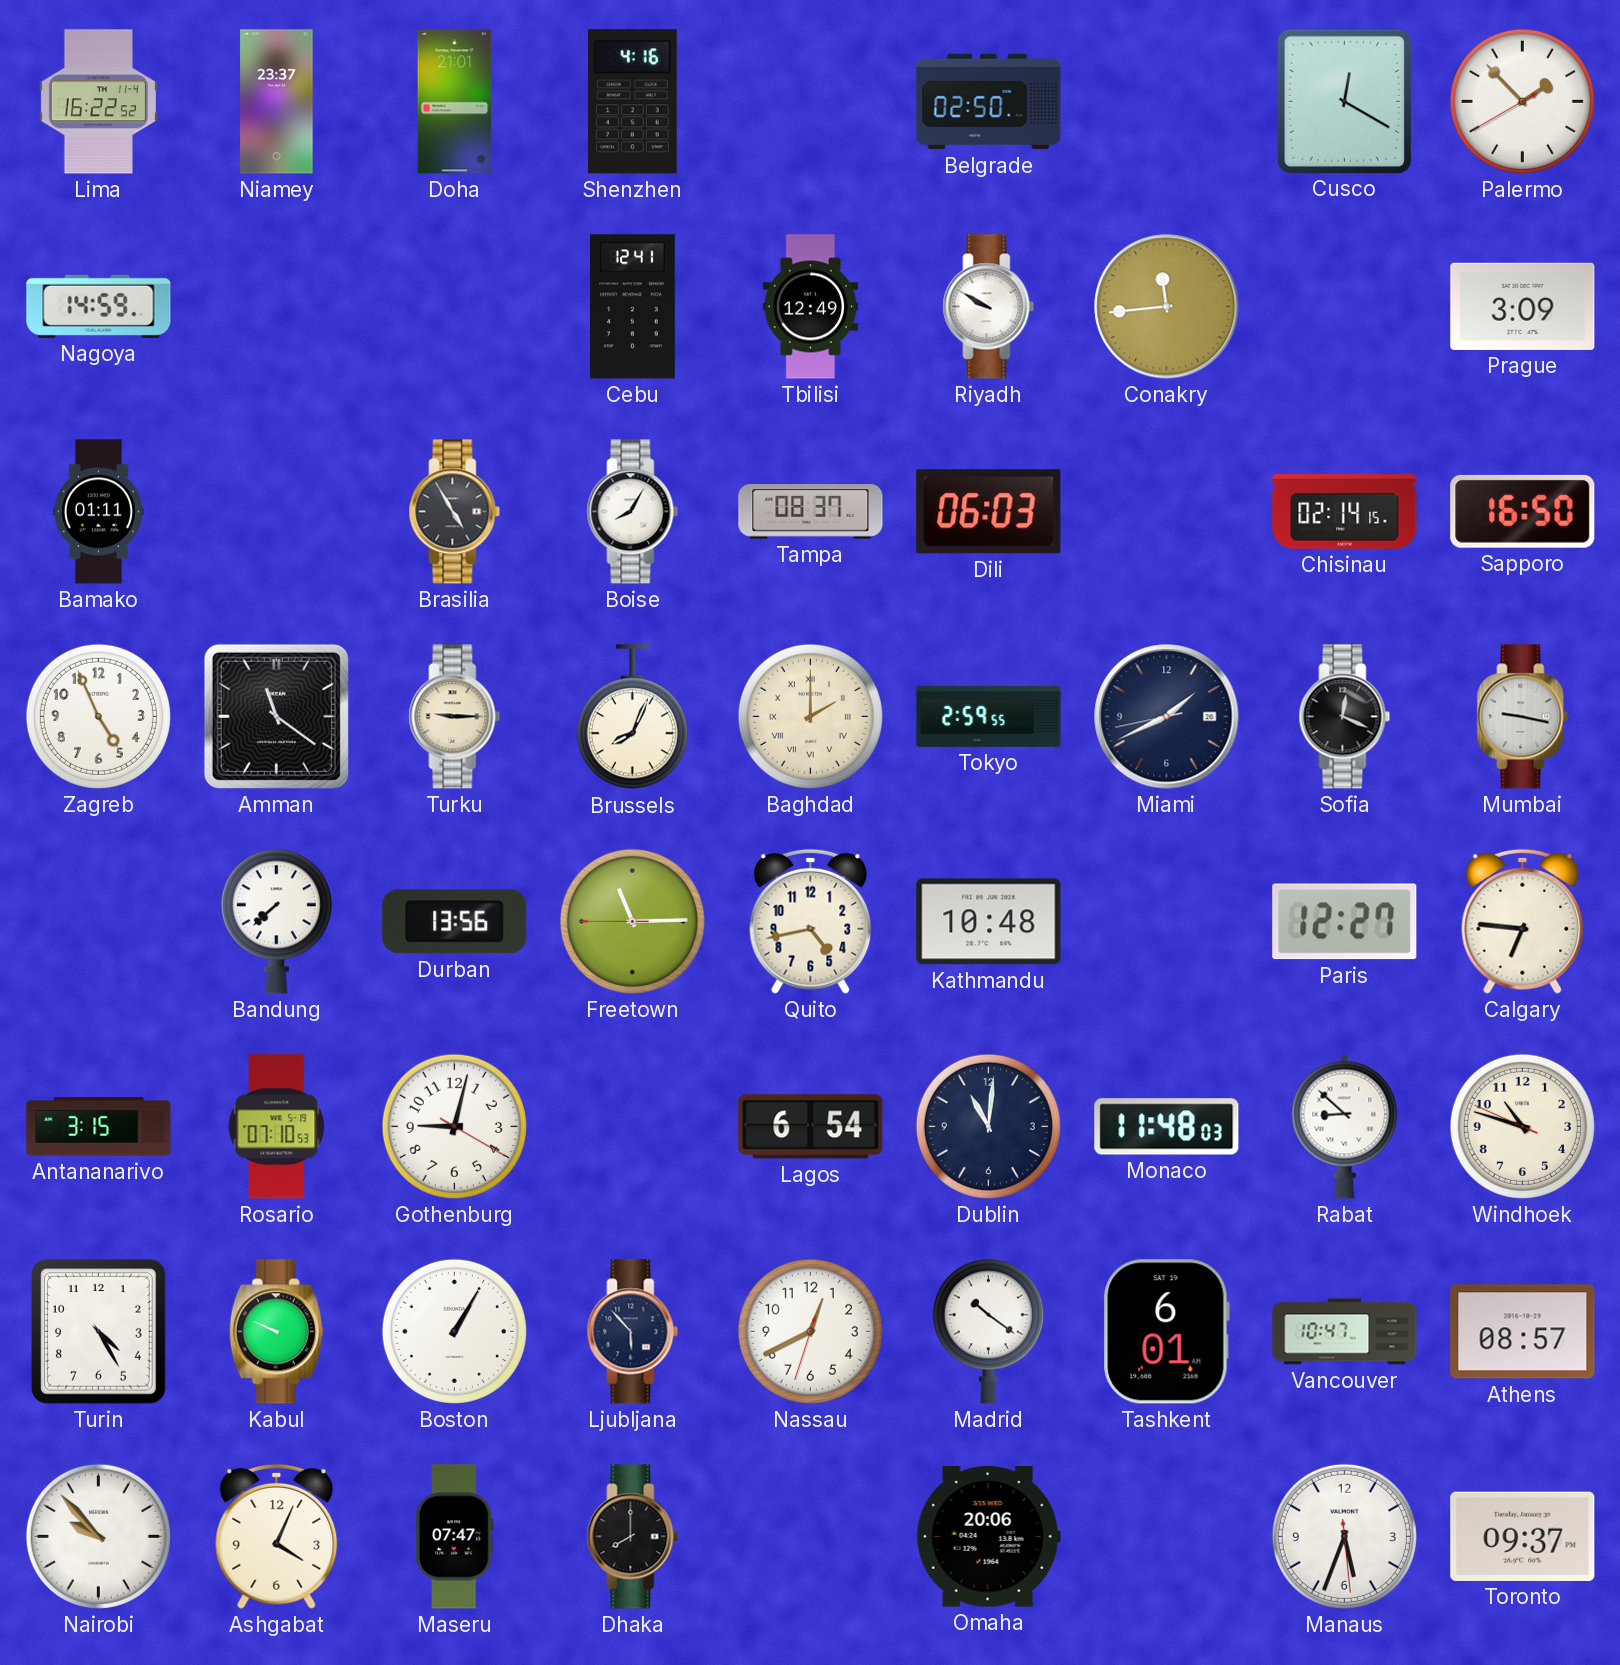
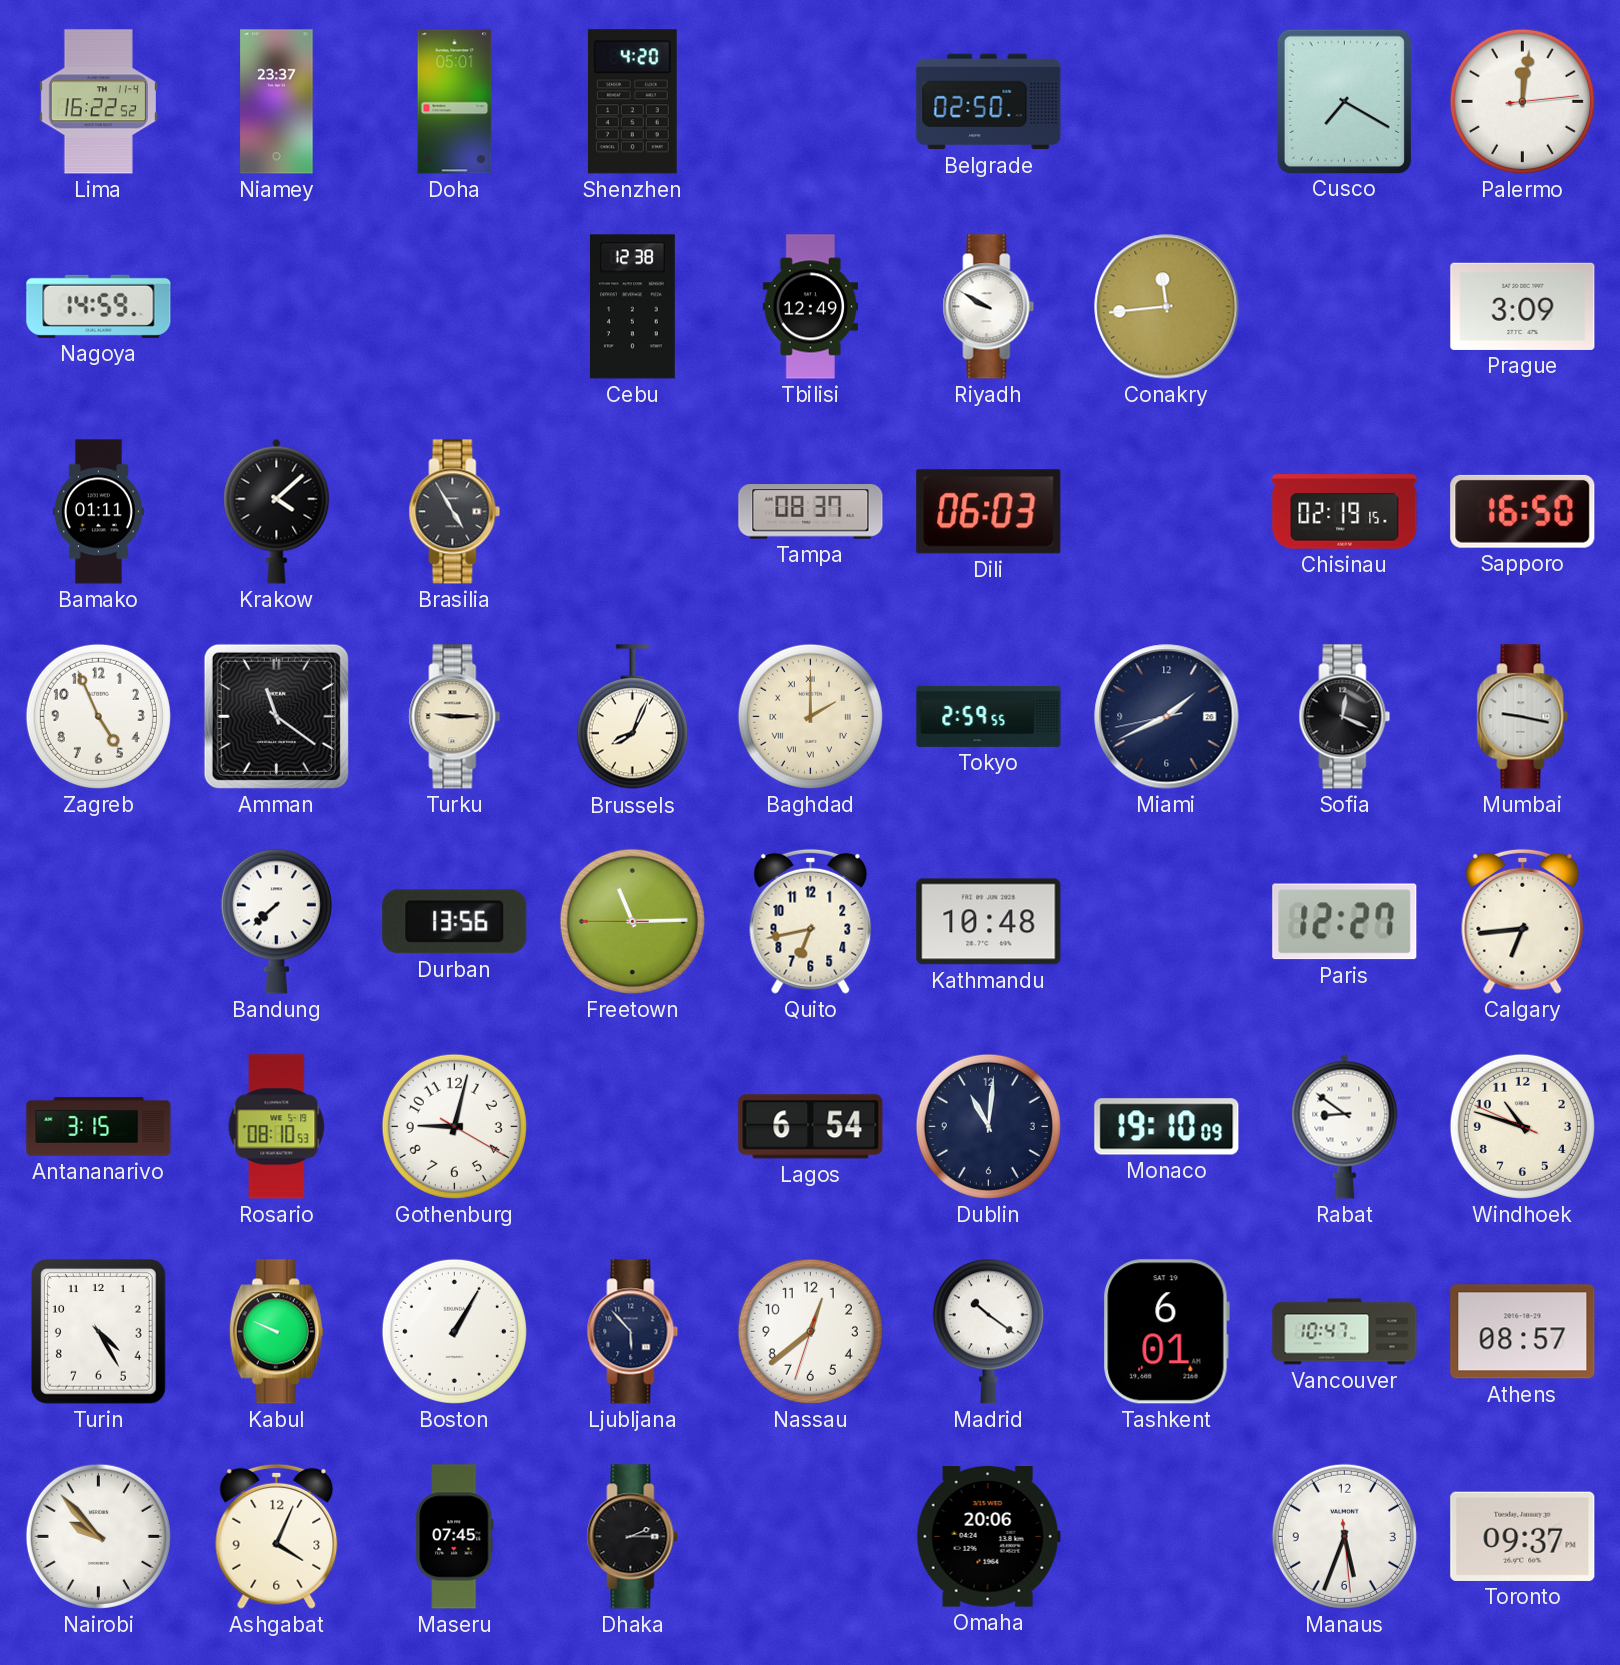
Doha: 21:01 -> 05:01 (455, 102)
Shenzhen: 4:16 -> 4:20 (632, 102)
Cusco: 12:20 -> 7:20 (1344, 101)
Palermo: 1:52 -> 12:01 (1522, 101)
Cebu: 12:41 -> 12:38 (632, 307)
Krakow: none -> 4:08 (277, 511)
Boise: 8:05 -> none (633, 512)
Chisinau: 02:14 -> 02:19 (1345, 512)
Quito: 4:43 -> 6:43 (811, 921)
Calgary: 6:46 -> 6:44 (1523, 921)
Rosario: 07:10 -> 08:10 (277, 1127)
Monaco: 11:48 -> 19:10 (1167, 1127)
Rabat: 8:52 -> 8:51 (1345, 1126)
Nassau: 12:40 -> 12:38 (810, 1331)
Maseru: 07:47 -> 07:45 (455, 1537)
Dhaka: 8:00 -> 2:15 (633, 1537)
